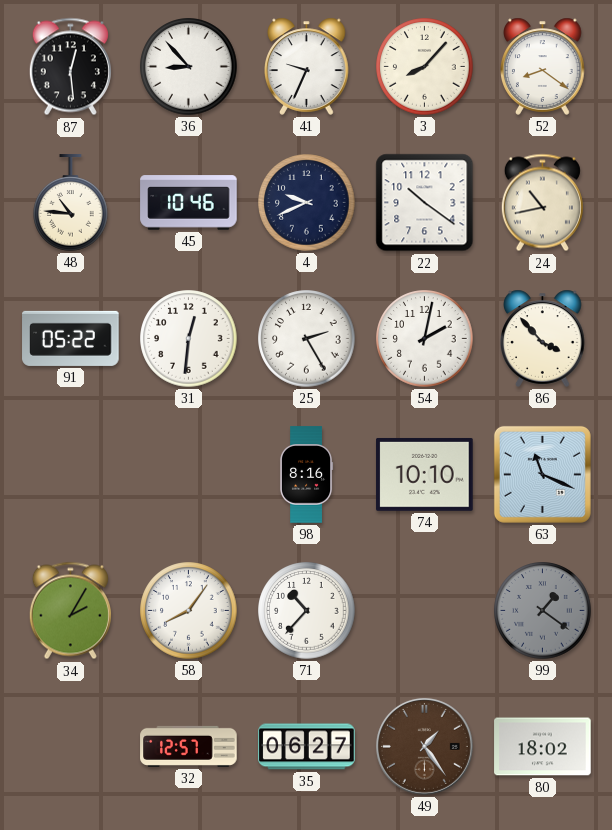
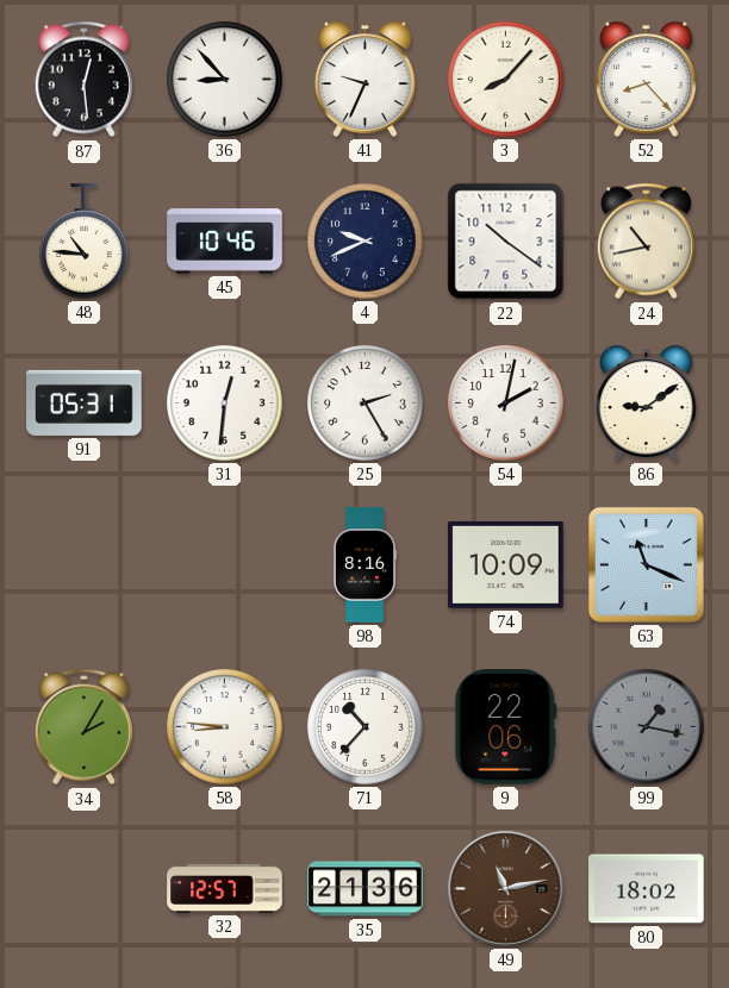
52: 8:21 -> 8:23 (647, 79)
91: 05:22 -> 05:31 (85, 402)
86: 3:53 -> 9:09 (647, 402)
74: 10:10 -> 10:09 (506, 564)
58: 8:06 -> 8:46 (225, 727)
9: none -> 22:06 (506, 727)
99: 1:21 -> 1:17 (647, 727)
35: 06:27 -> 21:36 (366, 889)
49: 1:24 -> 11:13 (505, 888)
